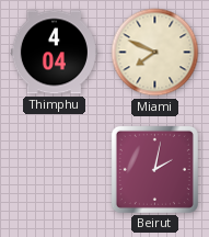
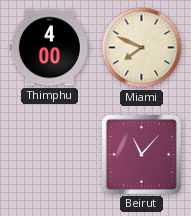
Thimphu: 4:04 -> 4:00 (49, 48)
Beirut: 2:02 -> 11:07 (141, 154)
